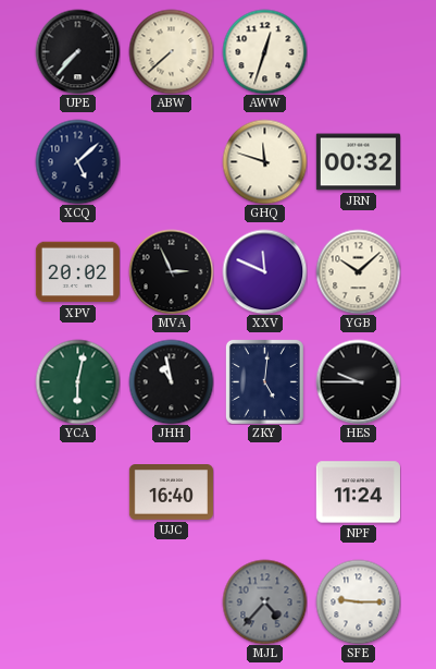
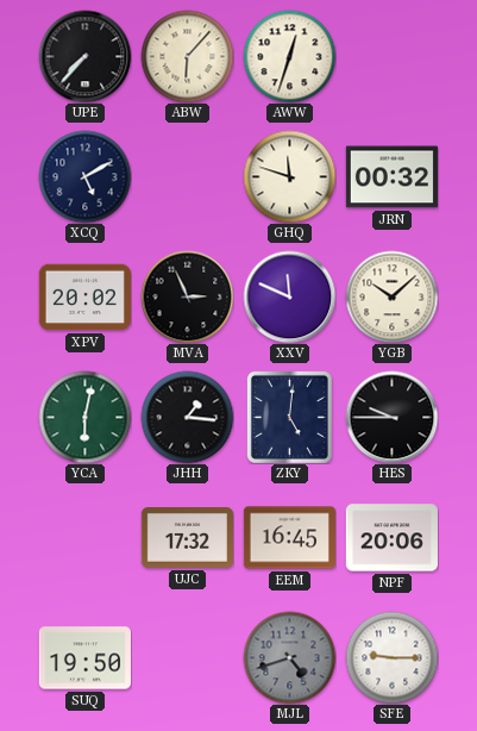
ABW: 7:38 -> 6:07 (187, 56)
XCQ: 5:08 -> 5:10 (84, 176)
JHH: 10:58 -> 1:16 (187, 417)
UJC: 16:40 -> 17:32 (187, 538)
EEM: none -> 16:45 (289, 538)
NPF: 11:24 -> 20:06 (391, 538)
SUQ: none -> 19:50 (84, 658)
MJL: 4:37 -> 4:42 (289, 657)
